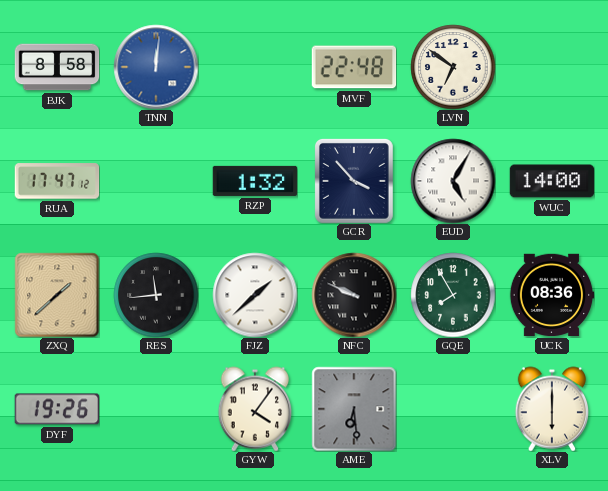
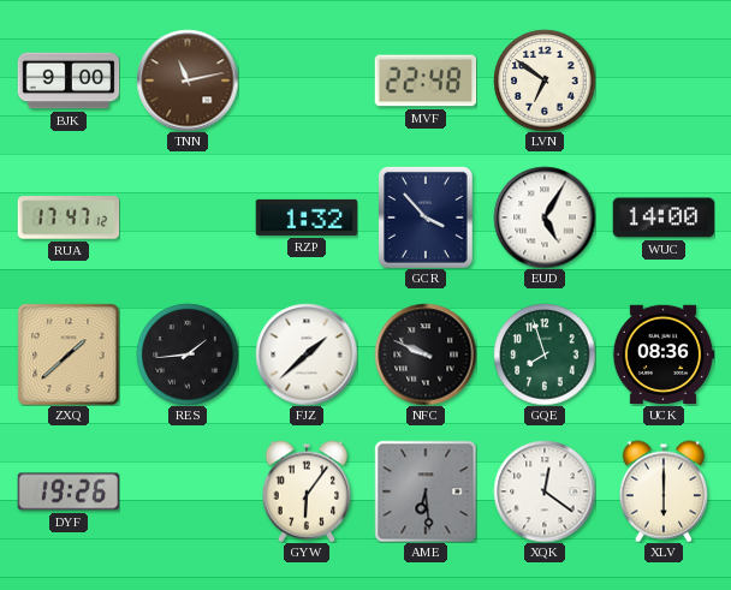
BJK: 8:58 -> 9:00 (69, 81)
TNN: 12:01 -> 11:13 (188, 81)
TNN dial: blue -> brown (188, 81)
RES: 11:44 -> 1:44 (188, 354)
GQE: 7:55 -> 7:57 (545, 354)
GYW: 4:06 -> 6:06 (307, 491)
XQK: none -> 12:21 (545, 491)
